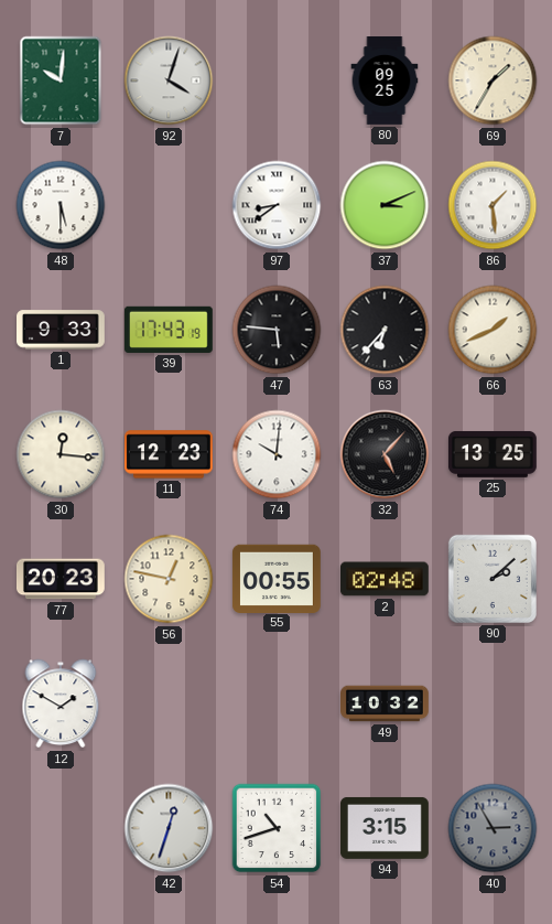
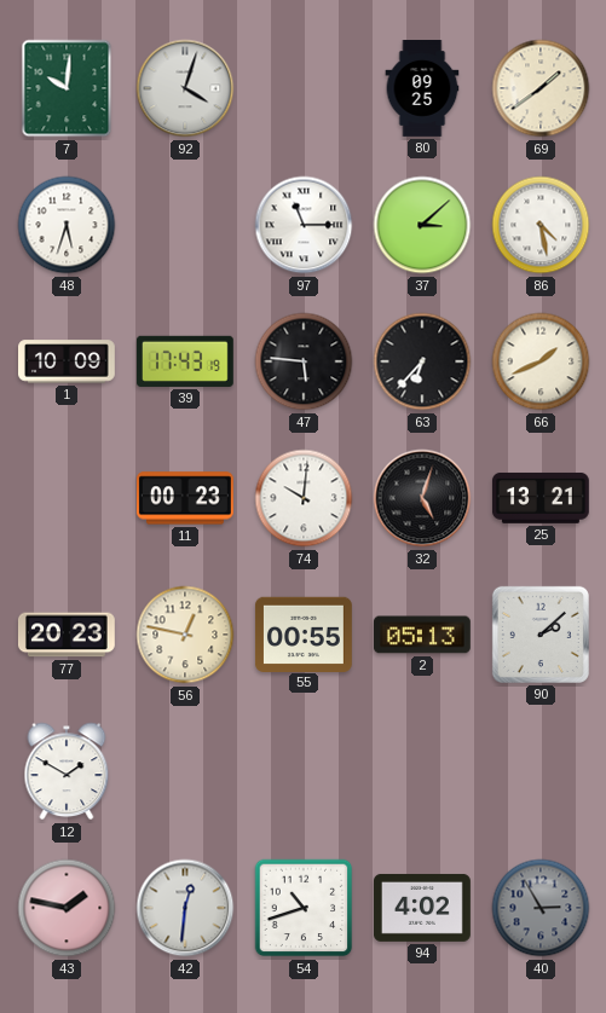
69: 1:35 -> 1:39 (541, 88)
48: 5:30 -> 5:33 (67, 225)
97: 8:39 -> 11:15 (304, 225)
37: 3:11 -> 3:08 (422, 225)
86: 1:29 -> 4:28 (541, 225)
1: 9:33 -> 10:09 (68, 361)
30: 12:16 -> none (61, 454)
11: 12:23 -> 00:23 (185, 498)
32: 5:07 -> 5:03 (422, 498)
25: 13:25 -> 13:21 (541, 498)
2: 02:48 -> 05:13 (422, 635)
49: 10:32 -> none (386, 703)
43: none -> 1:47 (67, 908)
42: 12:33 -> 12:31 (185, 908)
94: 3:15 -> 4:02 (423, 908)
